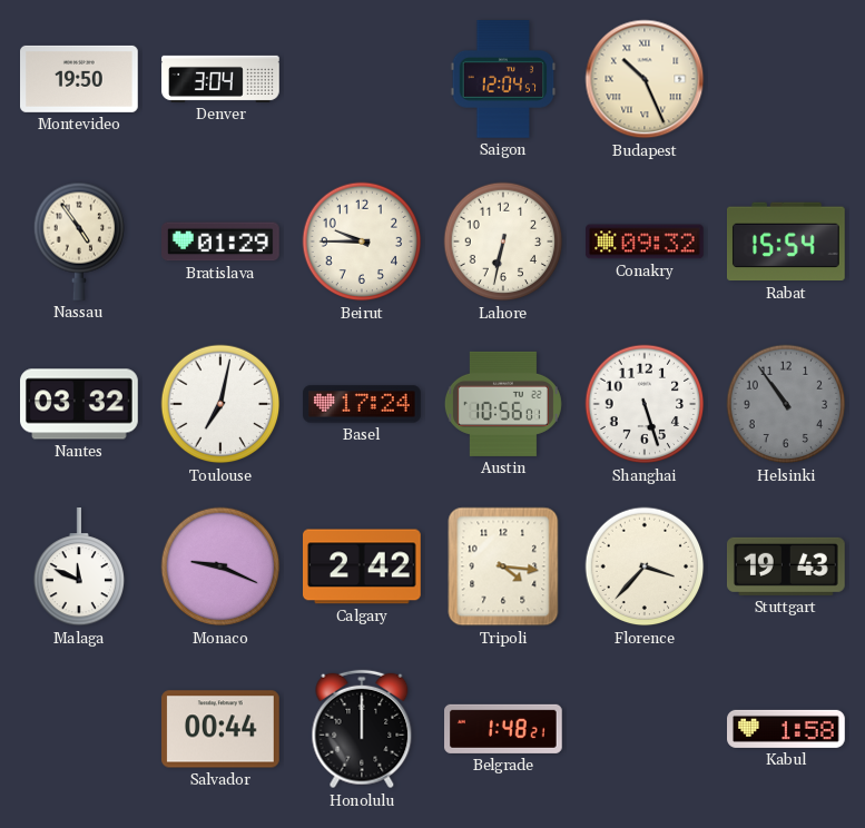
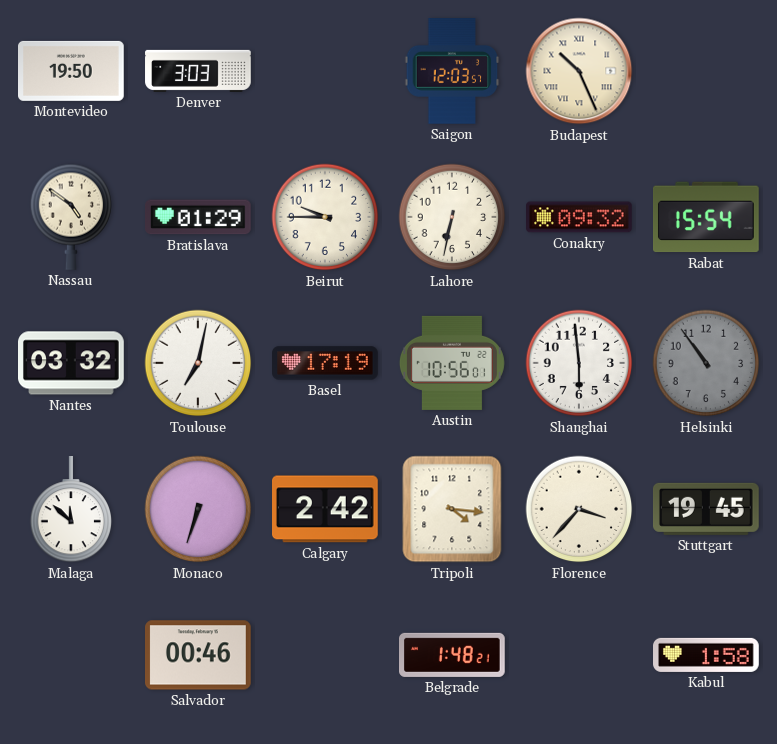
Denver: 3:04 -> 3:03 (198, 71)
Saigon: 12:04 -> 12:03 (452, 72)
Nassau: 4:54 -> 4:51 (71, 217)
Basel: 17:24 -> 17:19 (325, 363)
Shanghai: 5:27 -> 5:59 (579, 363)
Malaga: 11:49 -> 11:52 (71, 510)
Monaco: 9:19 -> 6:33 (198, 509)
Stuttgart: 19:43 -> 19:45 (706, 509)
Salvador: 00:44 -> 00:46 (199, 655)
Honolulu: 12:00 -> none (362, 729)
